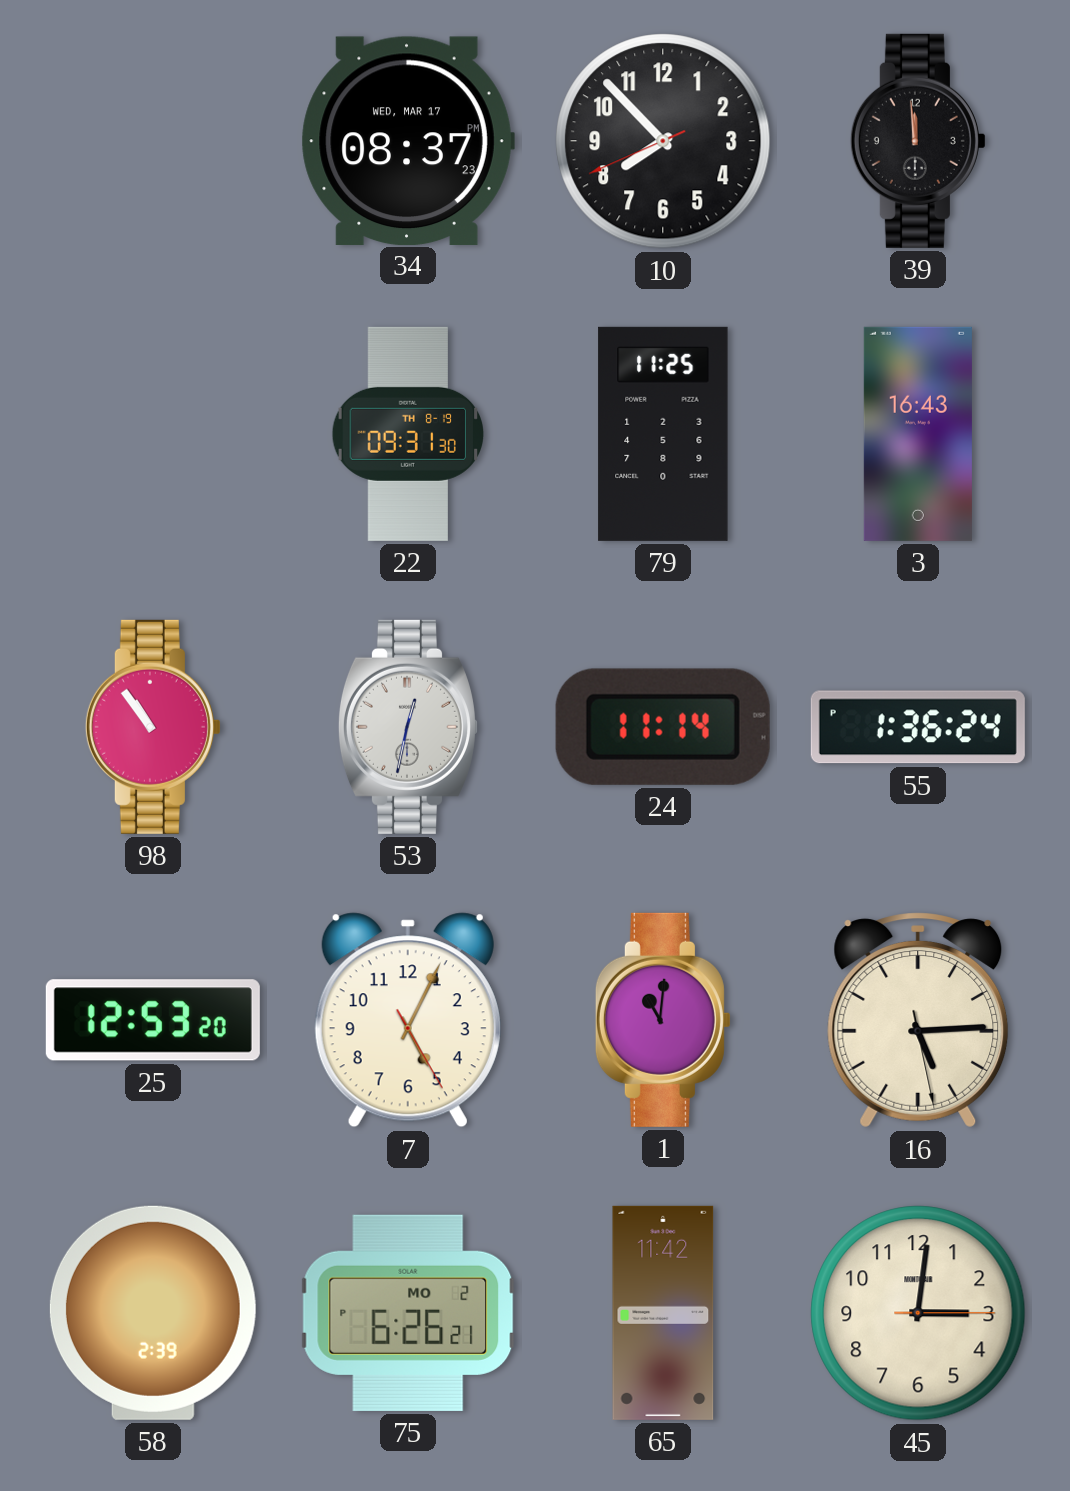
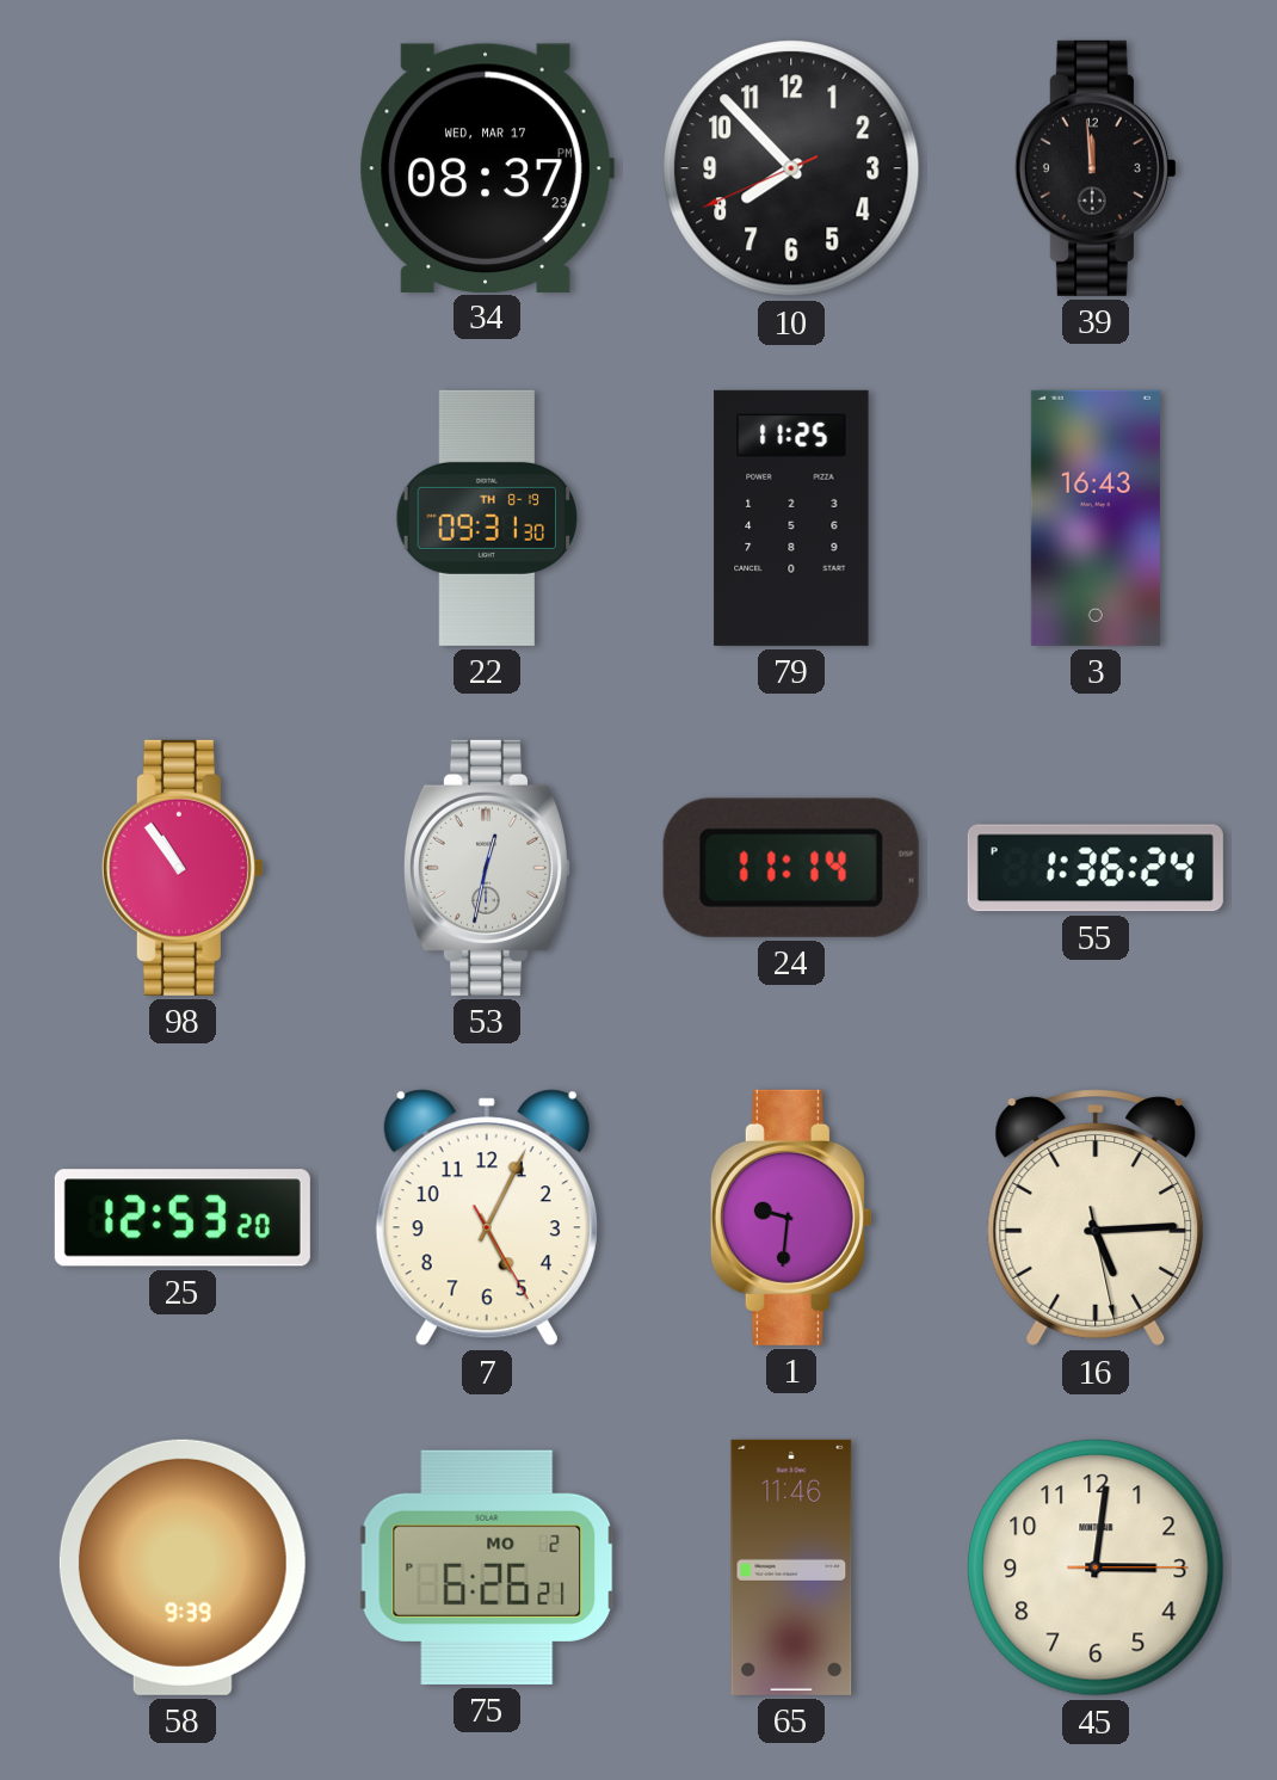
1: 11:01 -> 9:31 (791, 1218)
58: 2:39 -> 9:39 (183, 1567)
65: 11:42 -> 11:46 (791, 1567)
